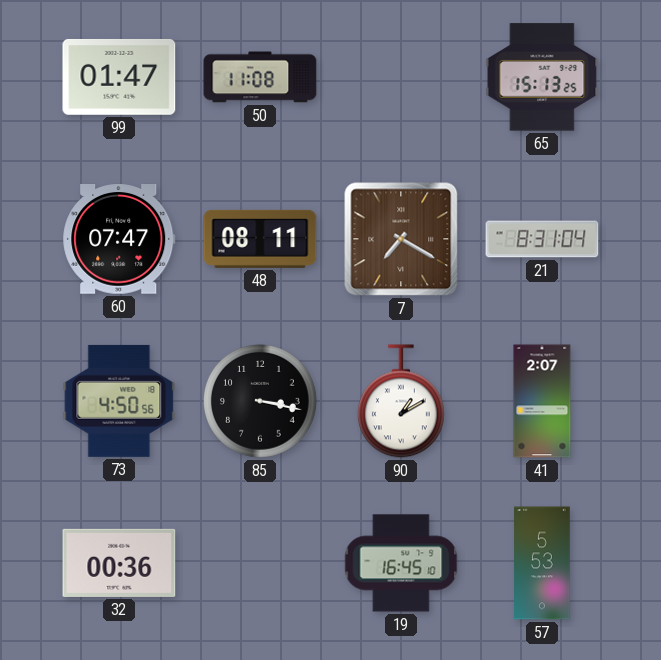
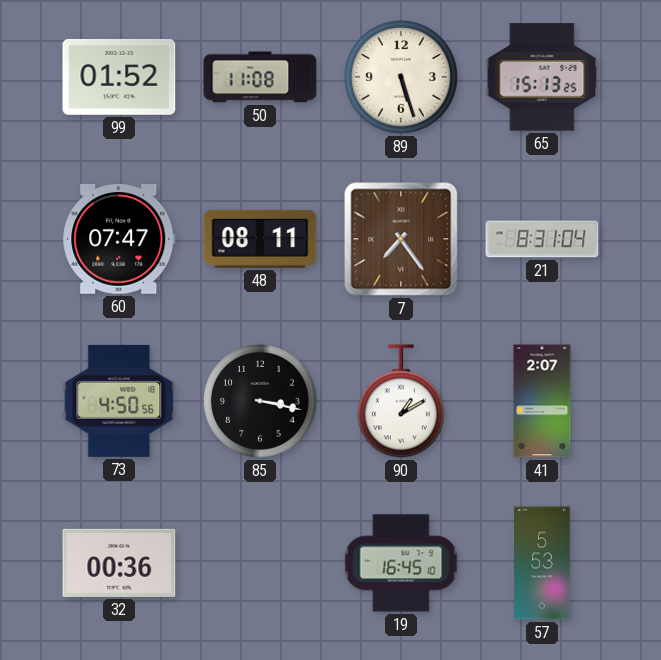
99: 01:47 -> 01:52 (119, 77)
89: none -> 5:27 (402, 78)
7: 7:20 -> 7:24 (401, 239)
